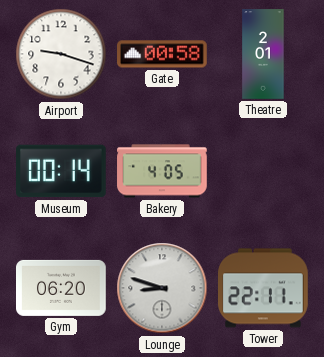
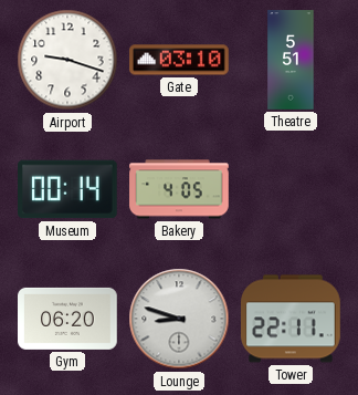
Gate: 00:58 -> 03:10 (179, 60)
Theatre: 2:01 -> 5:51 (291, 60)
